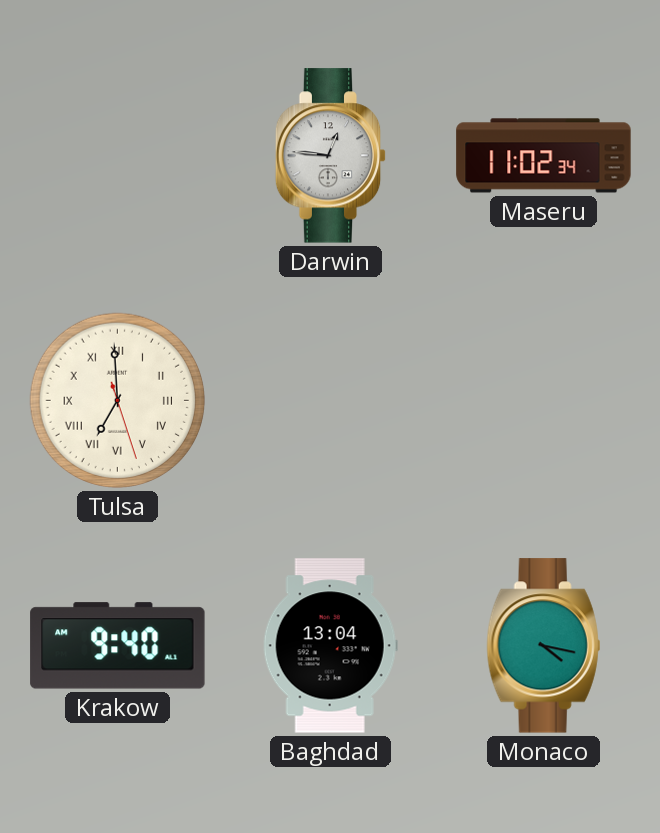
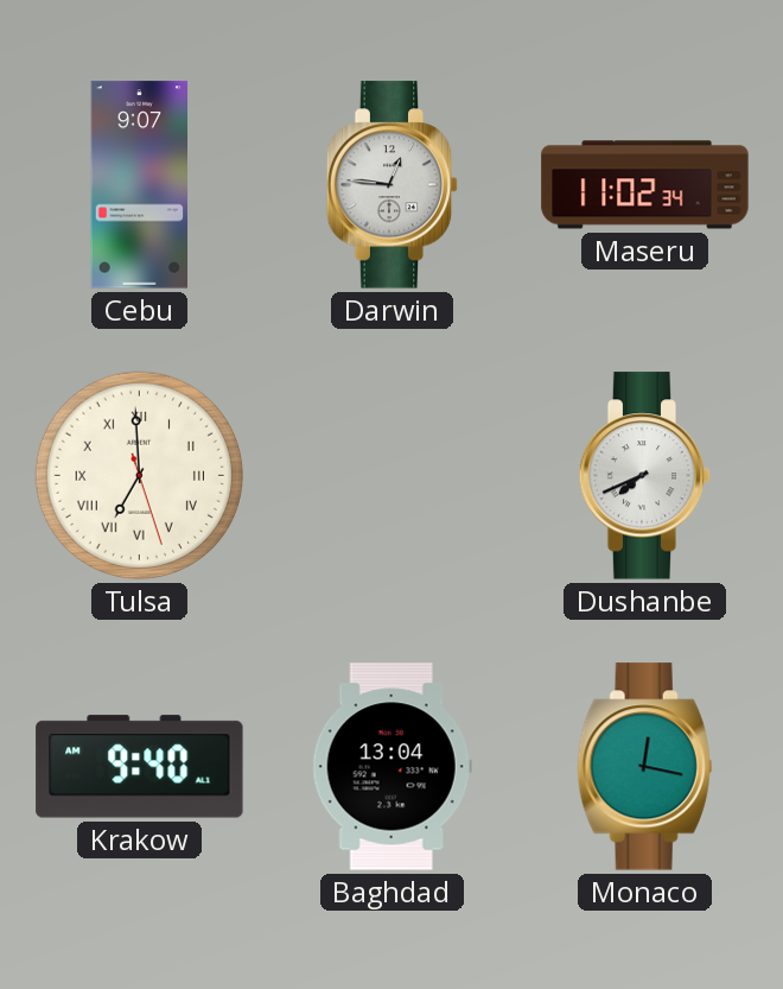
Cebu: none -> 9:07 (139, 185)
Dushanbe: none -> 7:41 (645, 476)
Monaco: 4:17 -> 12:17 (645, 767)
